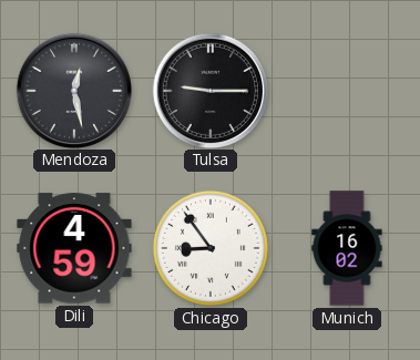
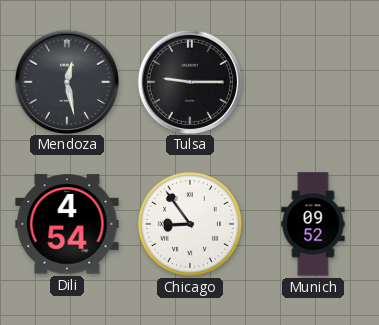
Dili: 4:59 -> 4:54 (67, 224)
Munich: 16:02 -> 09:52 (313, 224)
